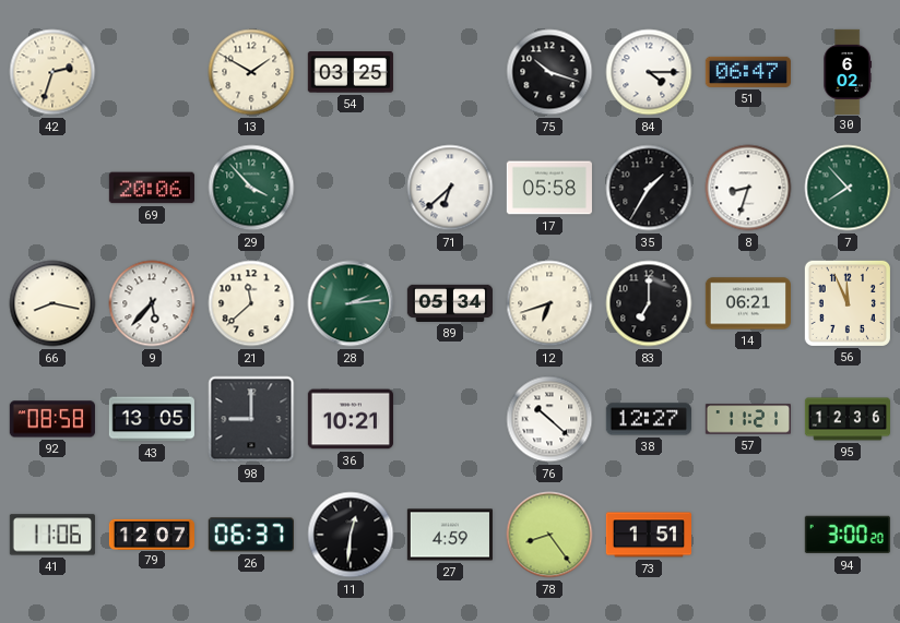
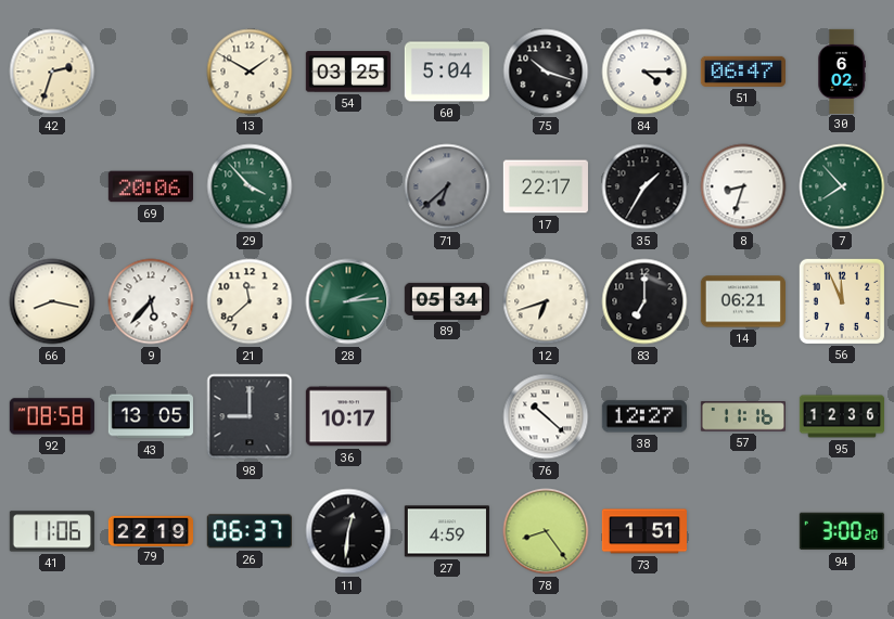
60: none -> 5:04 (446, 72)
71 dial: white -> grey (447, 186)
17: 05:58 -> 22:17 (546, 186)
36: 10:21 -> 10:17 (348, 416)
57: 11:21 -> 11:16 (742, 416)
79: 12:07 -> 22:19 (150, 530)
